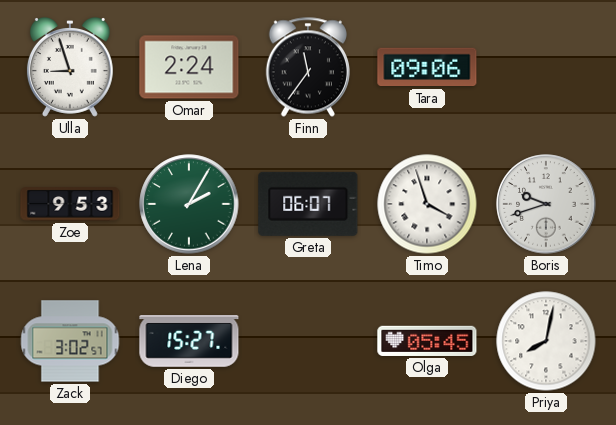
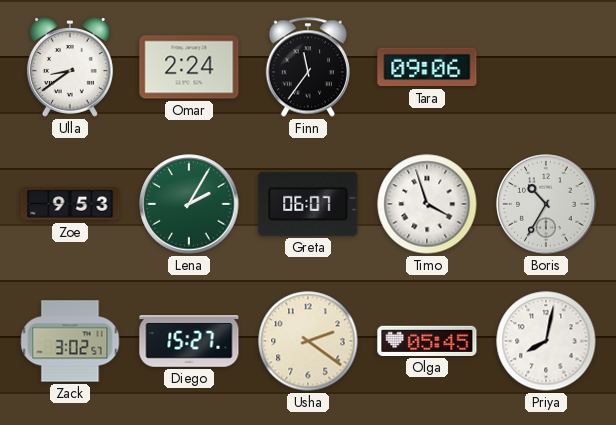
Ulla: 8:57 -> 8:39 (70, 68)
Boris: 9:42 -> 10:35 (546, 204)
Usha: none -> 2:21 (308, 341)
